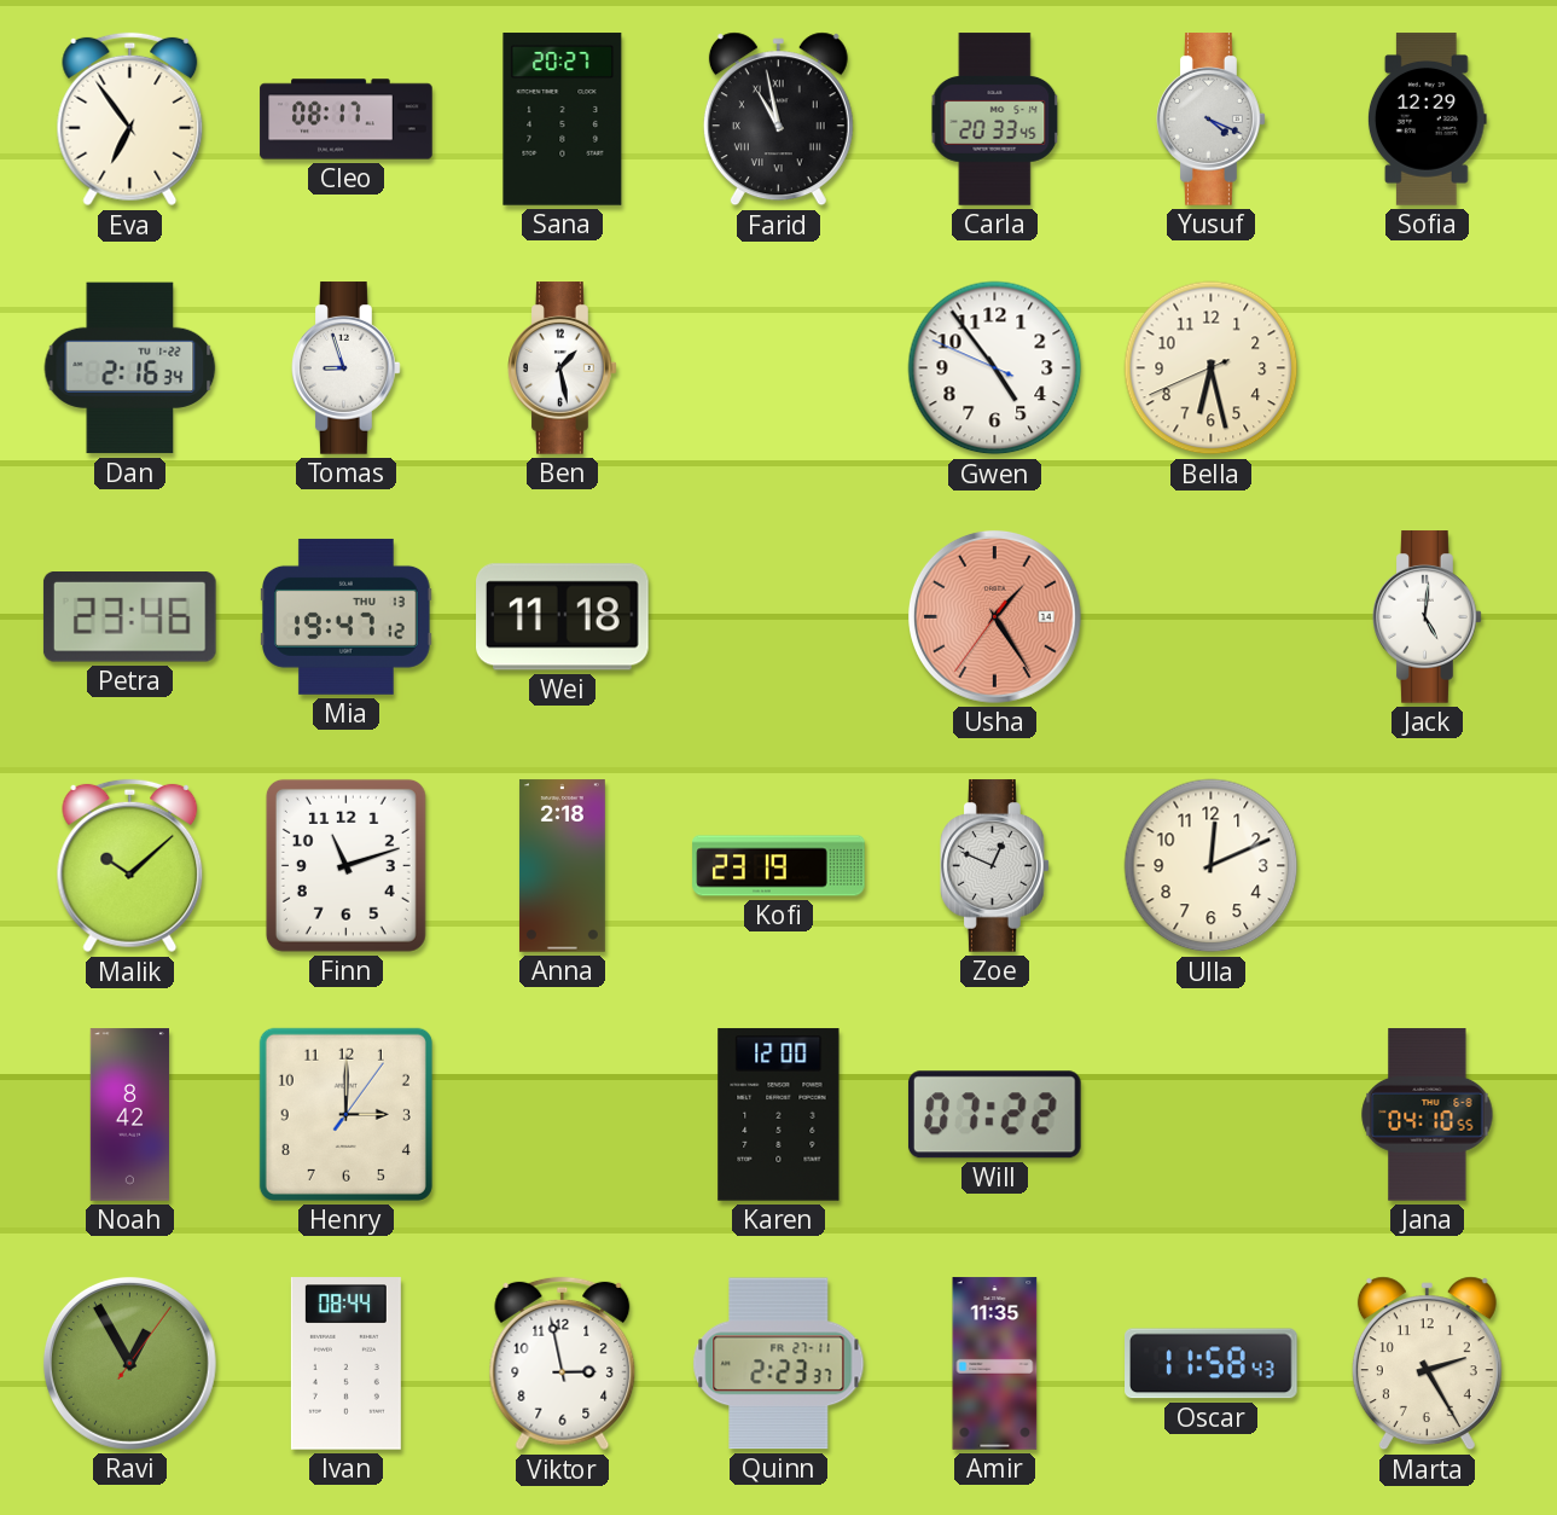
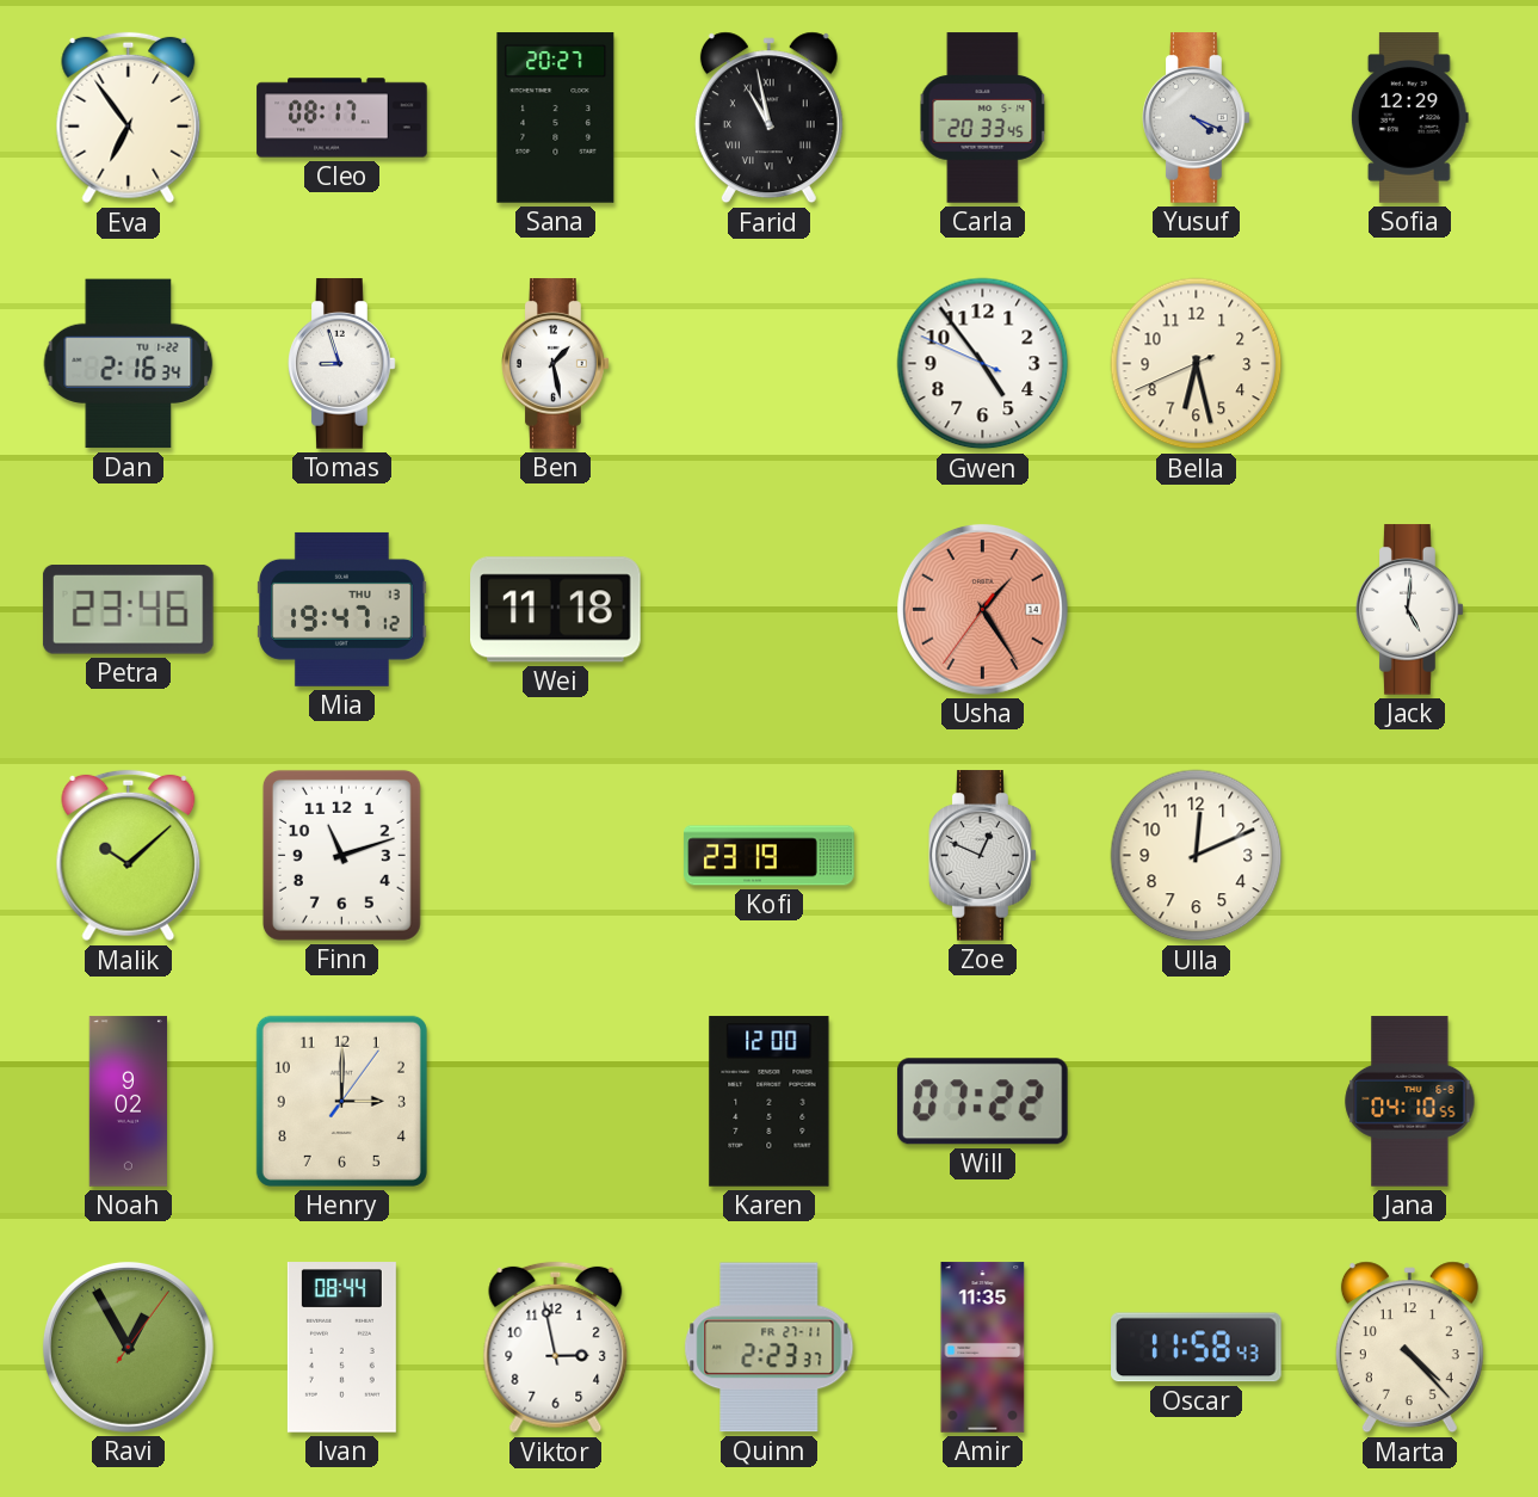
Anna: 2:18 -> none (562, 866)
Noah: 8:42 -> 9:02 (129, 1102)
Marta: 2:25 -> 4:23 (1409, 1348)
